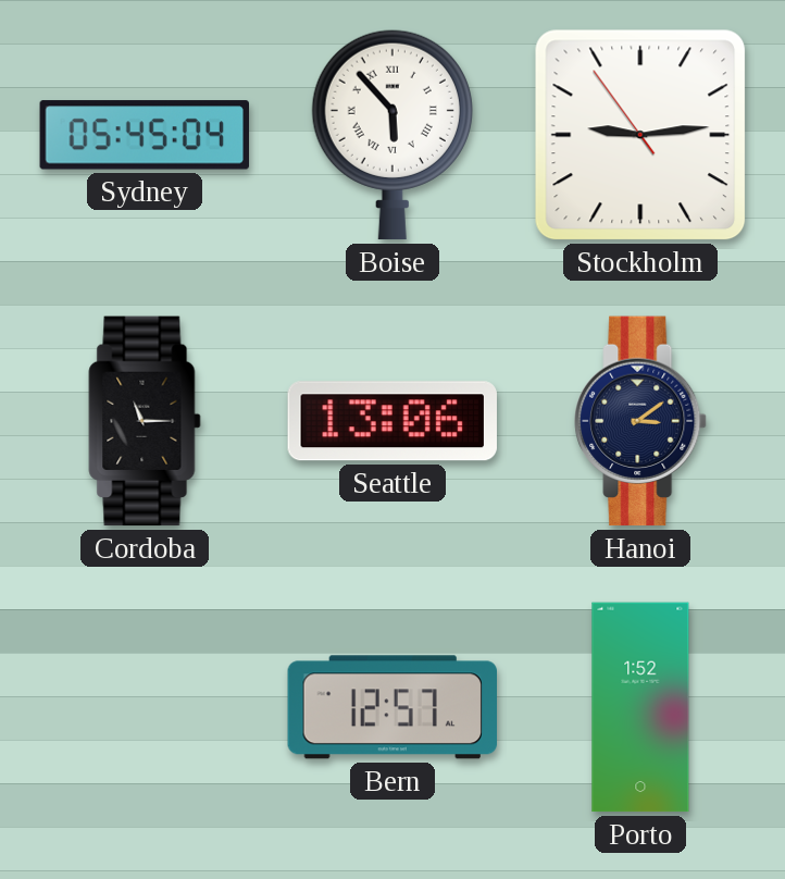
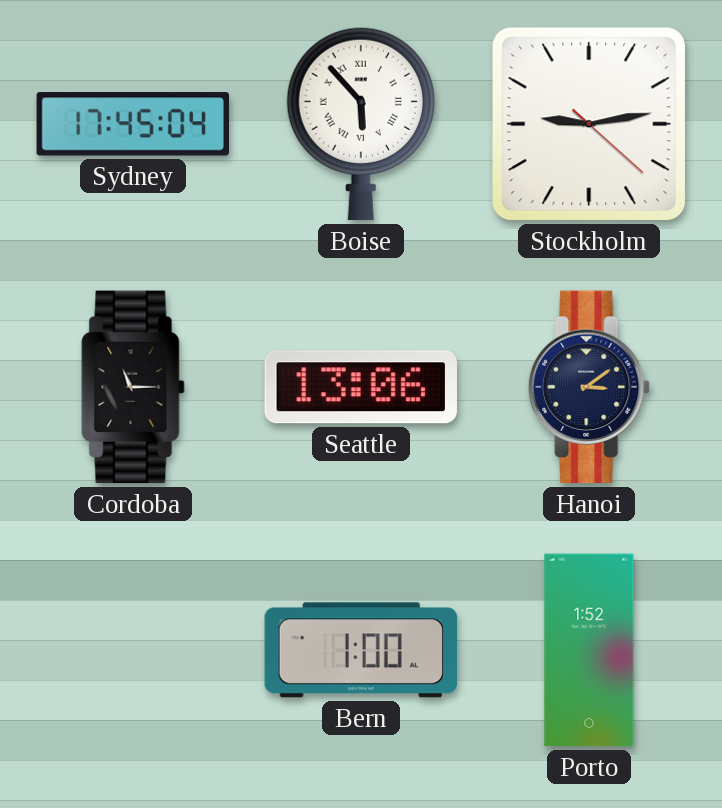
Sydney: 05:45 -> 17:45 (132, 124)
Stockholm: 9:13:54 -> 9:13:22 (589, 124)
Bern: 12:57 -> 1:00 (360, 650)
